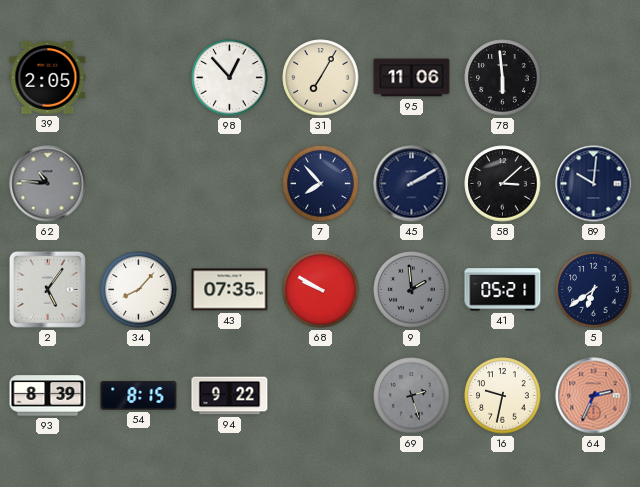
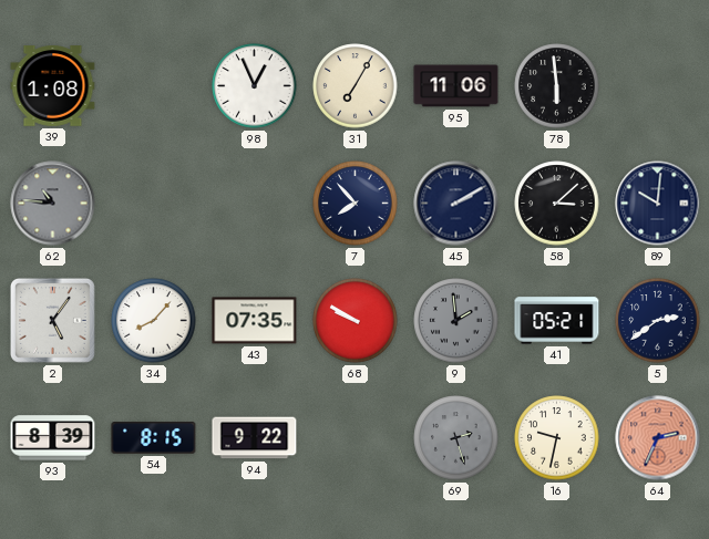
39: 2:05 -> 1:08 (53, 86)
98: 12:53 -> 12:56 (255, 86)
5: 6:39 -> 2:39 (658, 321)
